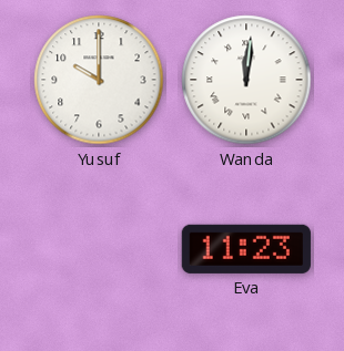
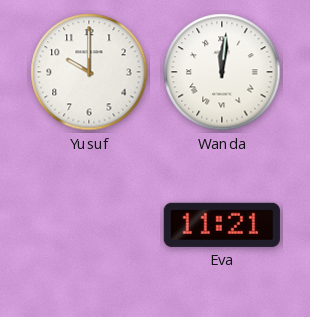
Eva: 11:23 -> 11:21 (222, 225)
